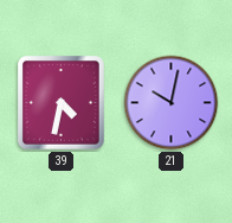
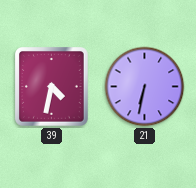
21: 10:02 -> 6:32 (145, 87)
